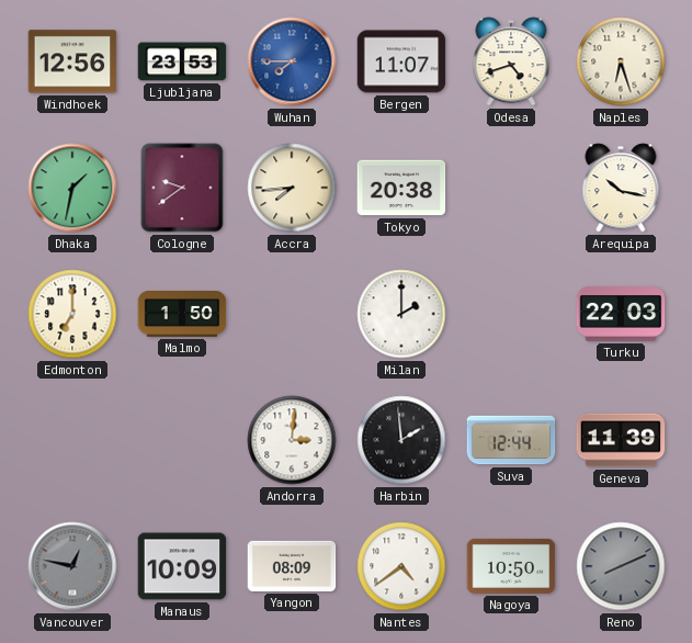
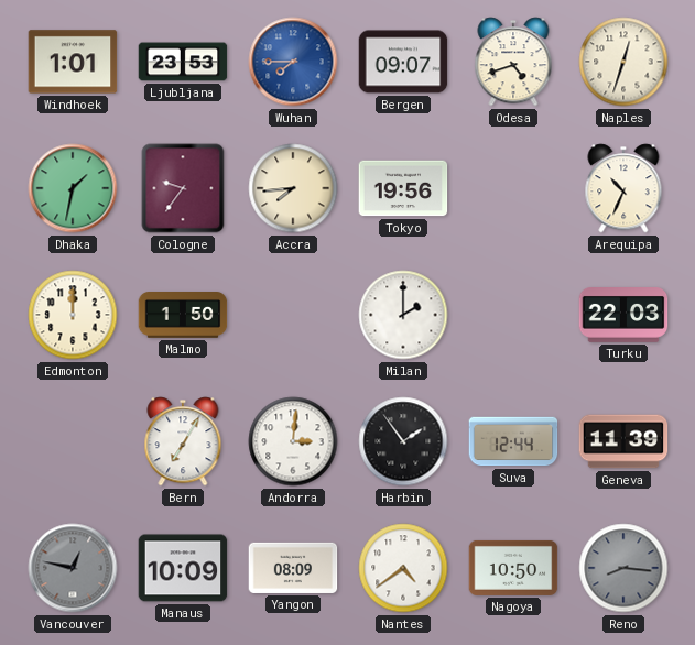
Windhoek: 12:56 -> 1:01 (73, 62)
Bergen: 11:07 -> 09:07 (403, 62)
Naples: 6:27 -> 12:33 (623, 62)
Cologne: 9:39 -> 9:36 (183, 188)
Tokyo: 20:38 -> 19:56 (403, 188)
Arequipa: 10:17 -> 10:34 (623, 188)
Edmonton: 7:00 -> 12:00 (73, 315)
Bern: none -> 7:05 (183, 441)
Harbin: 1:59 -> 1:54 (403, 441)
Reno: 8:11 -> 8:16 (623, 568)
